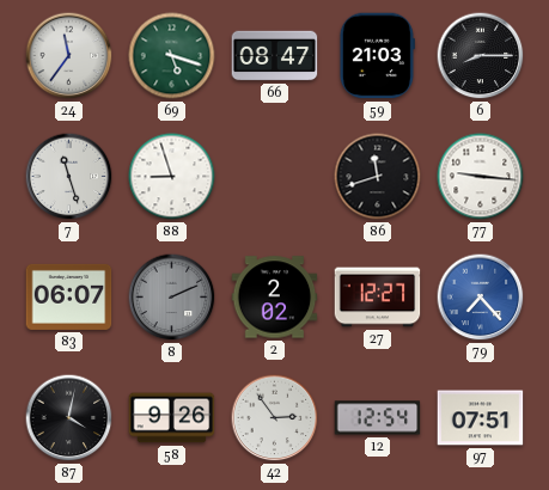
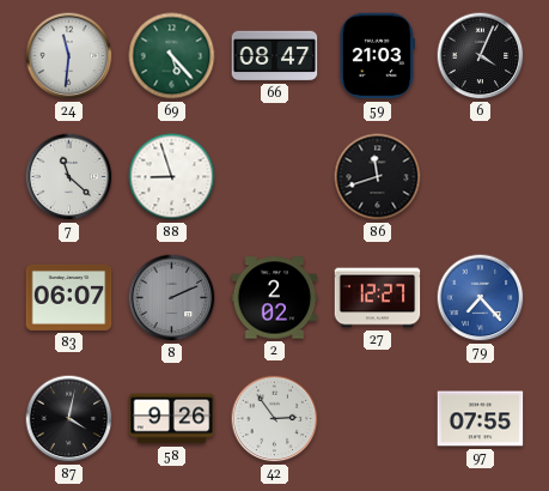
24: 11:36 -> 11:31 (69, 56)
69: 5:18 -> 5:23 (172, 56)
6: 8:15 -> 4:04 (481, 56)
7: 11:27 -> 11:22 (69, 177)
77: 9:16 -> none (481, 177)
12: 12:54 -> none (378, 418)
97: 07:51 -> 07:55 (481, 419)
